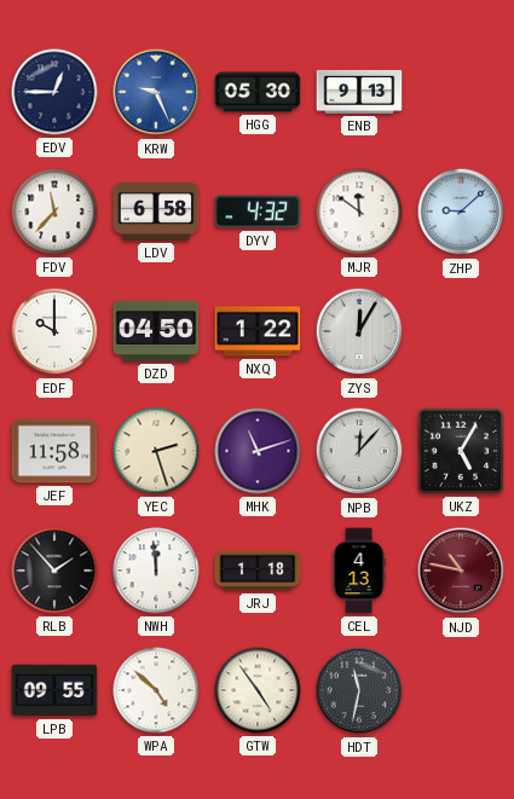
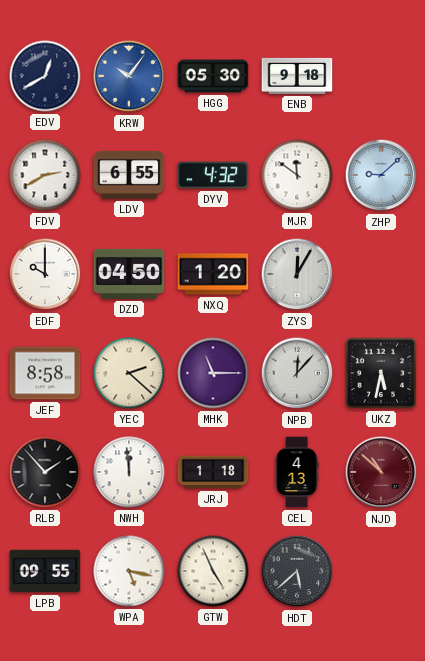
EDV: 12:45 -> 12:40 (45, 76)
KRW: 9:26 -> 10:06 (129, 76)
ENB: 9:13 -> 9:18 (297, 76)
FDV: 11:37 -> 2:40 (45, 175)
LDV: 6:58 -> 6:55 (129, 175)
NXQ: 1:22 -> 1:20 (213, 274)
JEF: 11:58 -> 8:58 (45, 373)
YEC: 2:27 -> 2:22 (129, 373)
MHK: 11:12 -> 11:15 (213, 373)
UKZ: 5:05 -> 5:32 (381, 373)
NJD: 10:47 -> 10:52 (381, 472)
WPA: 4:52 -> 5:17 (129, 571)
GTW: 4:54 -> 4:56 (213, 571)
HDT: 11:32 -> 5:38 (297, 571)
